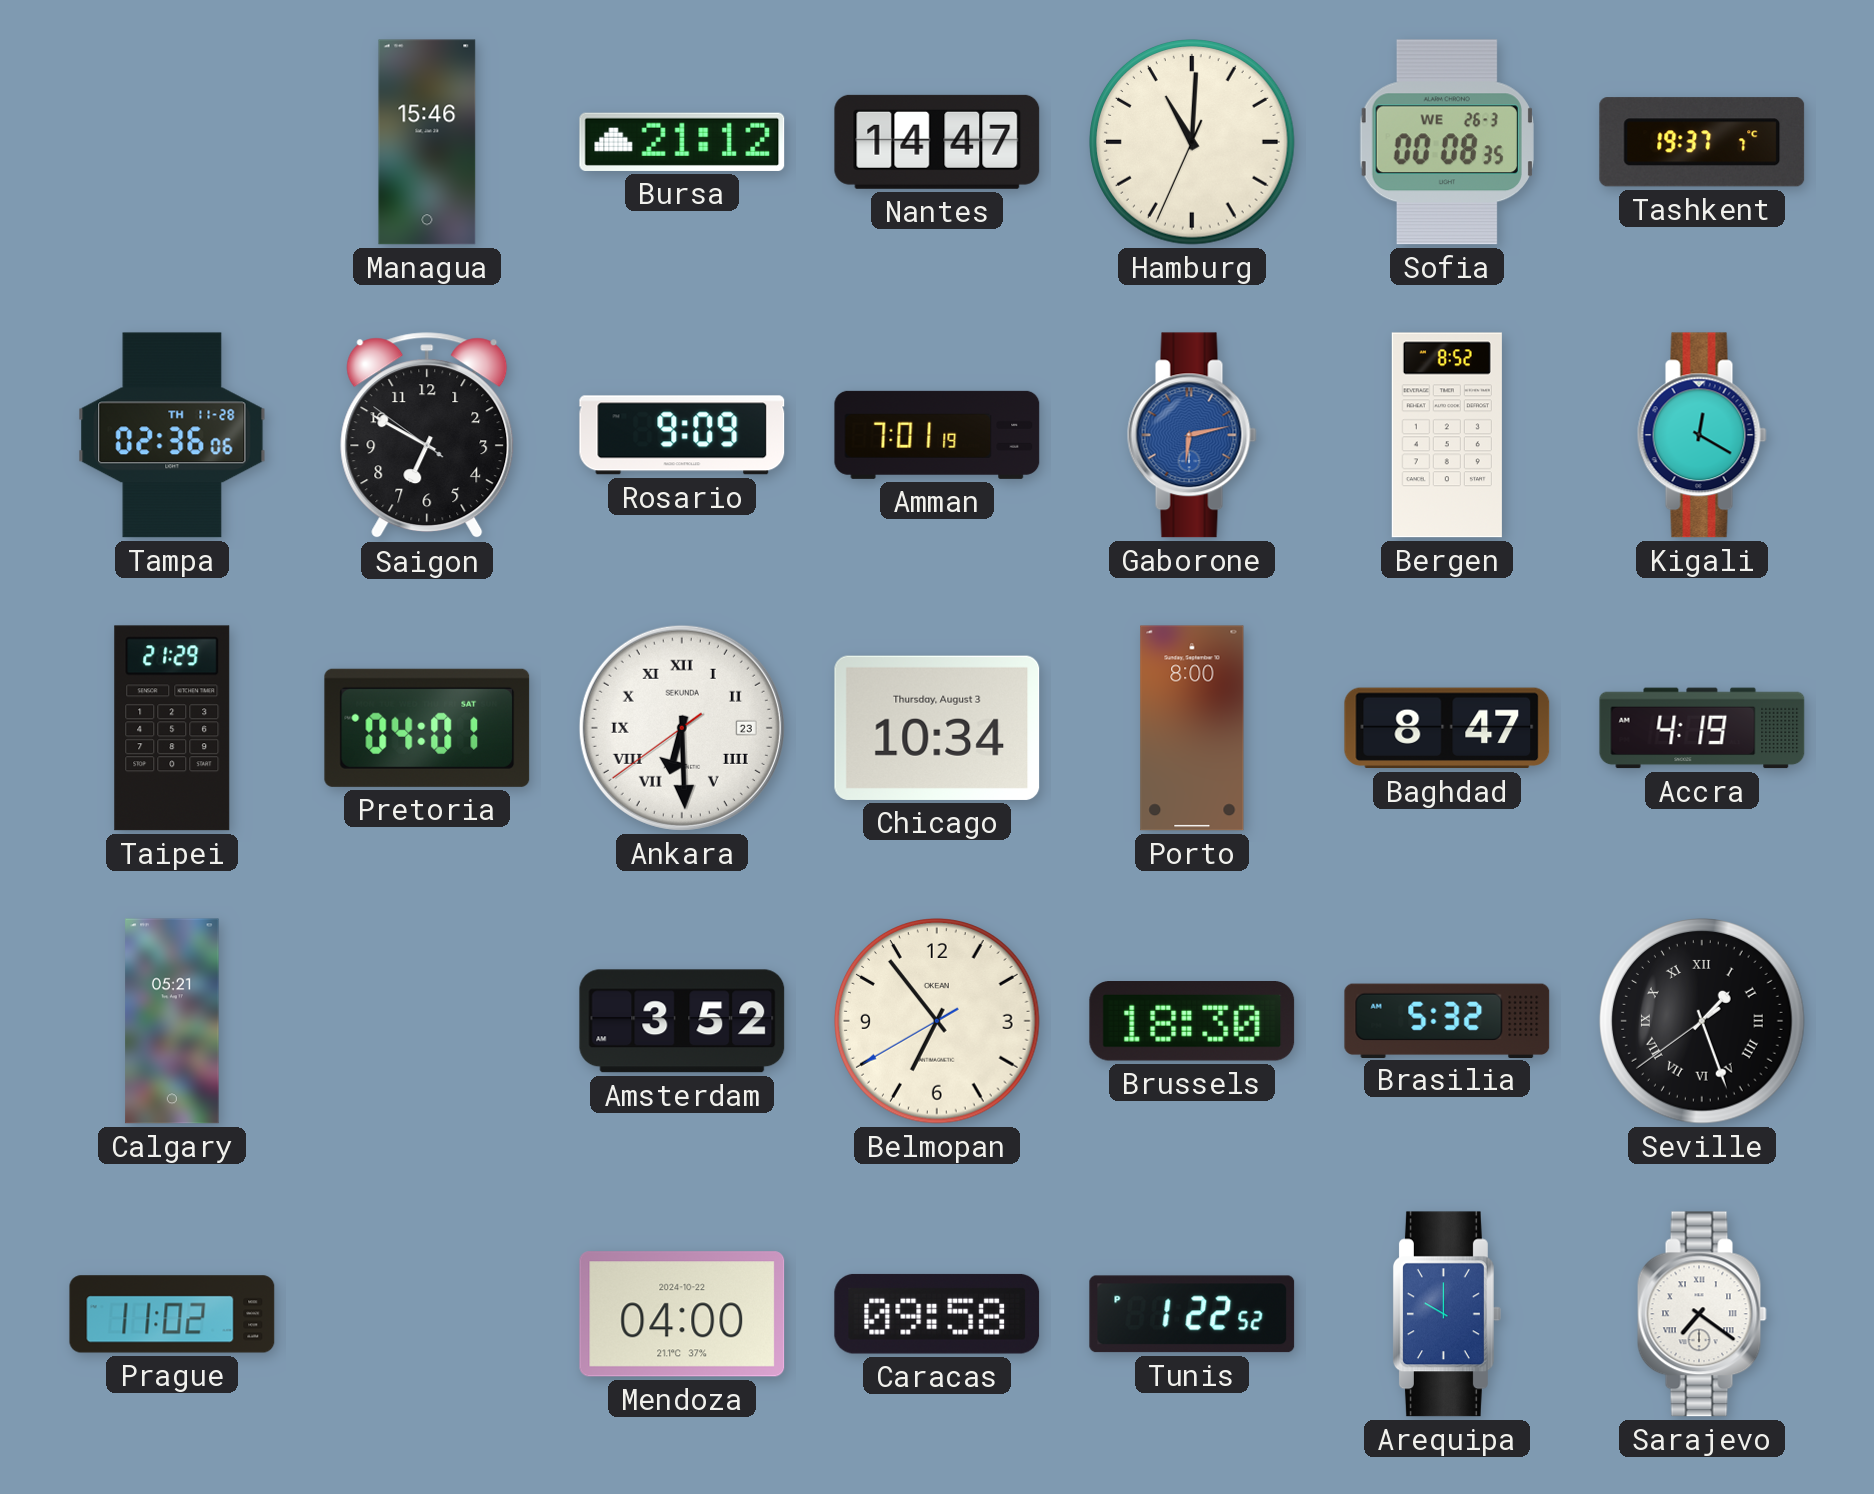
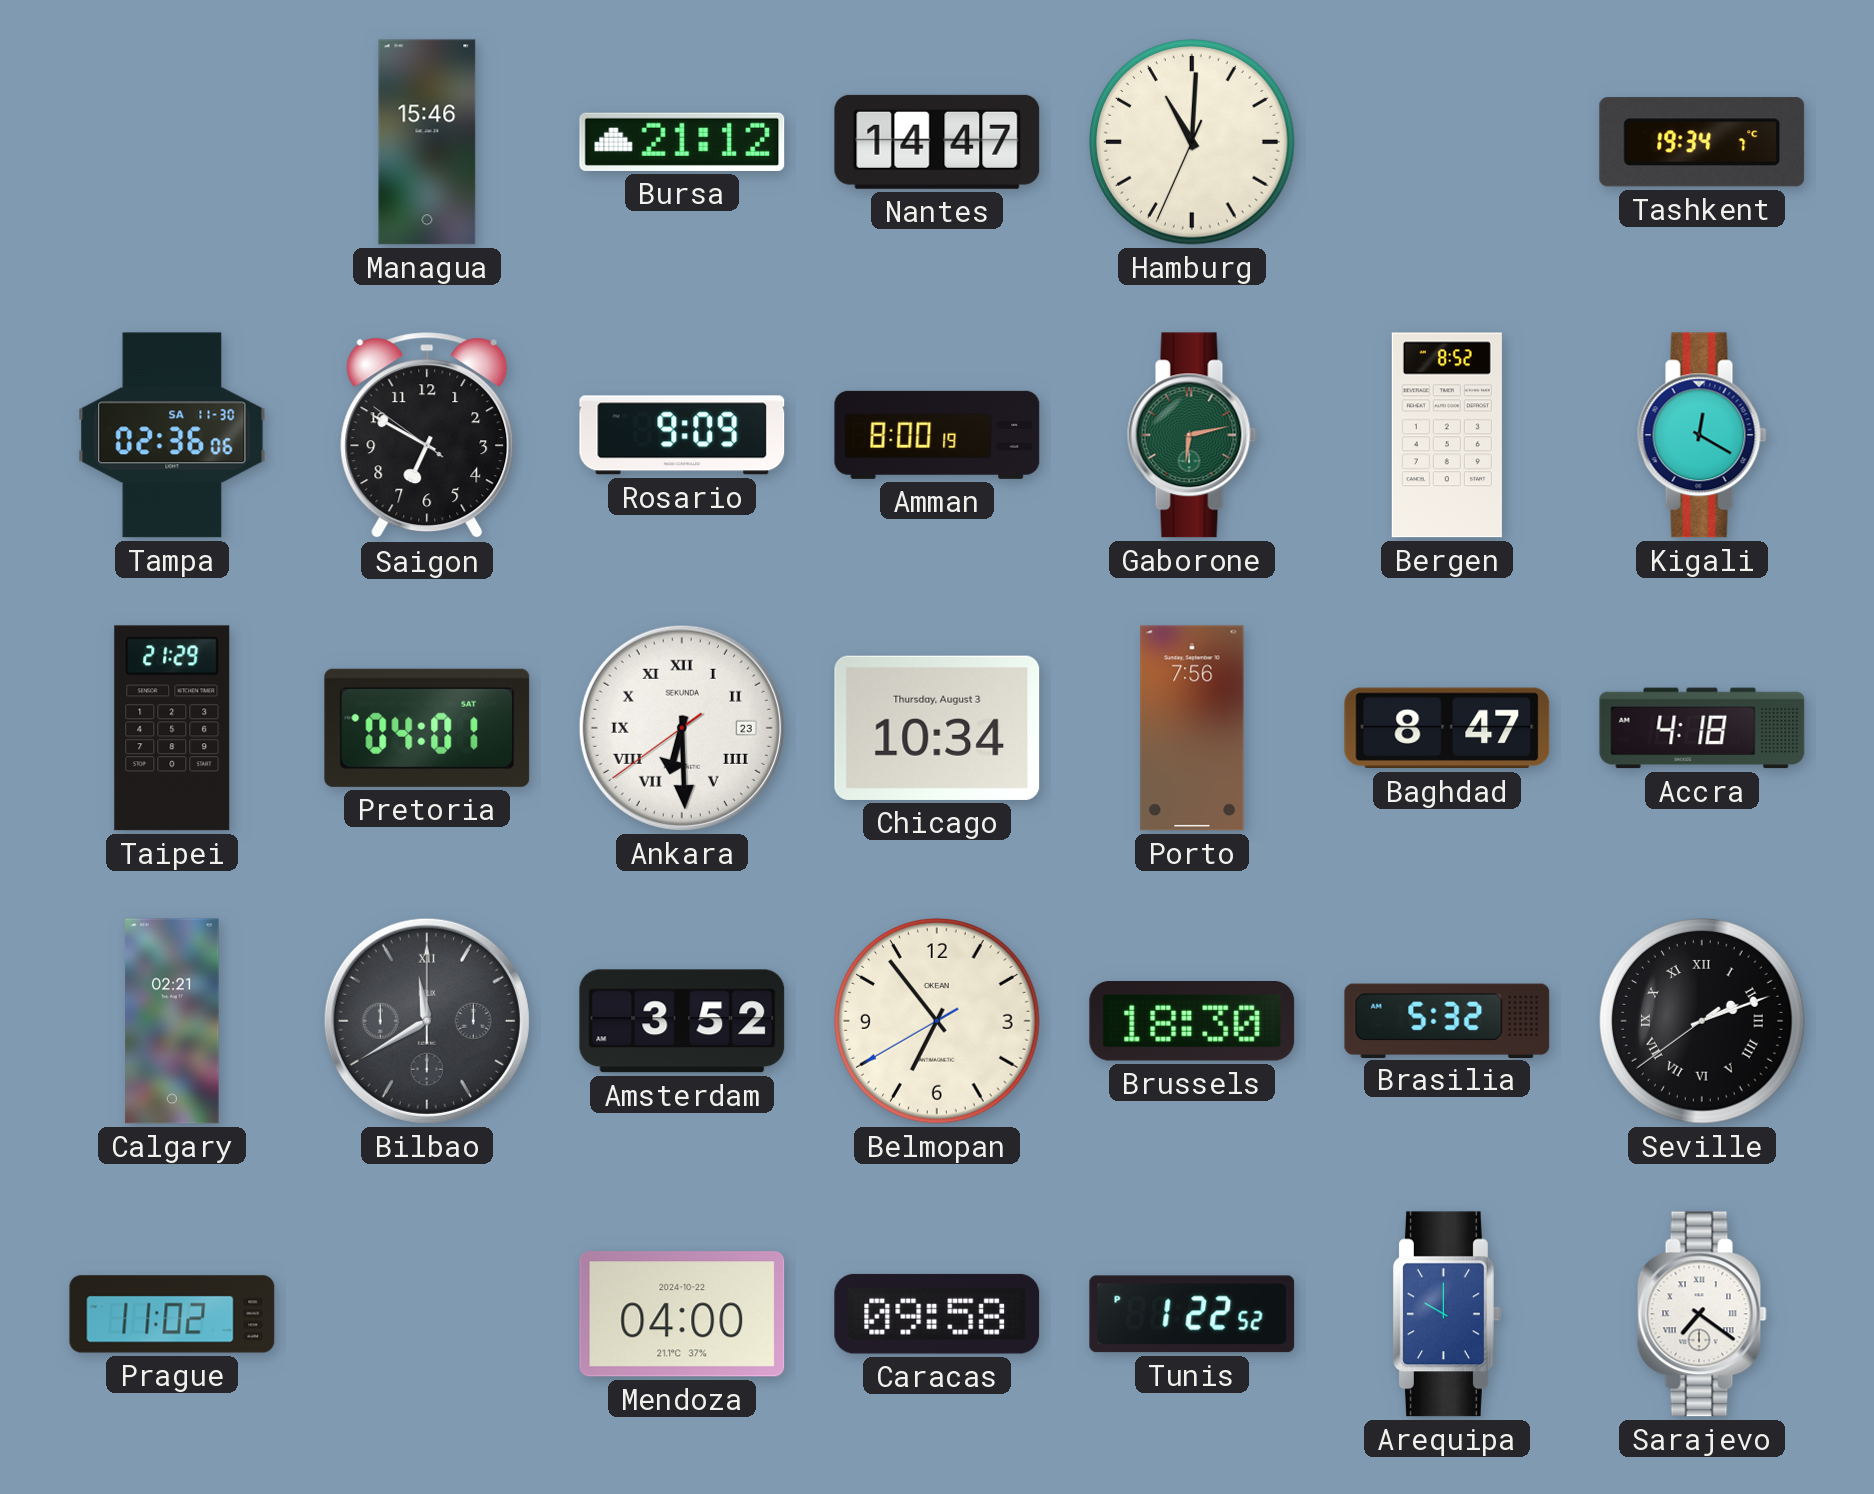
Sofia: 00:08 -> none (1447, 142)
Tashkent: 19:37 -> 19:34 (1702, 142)
Tampa date: TH 11-28 -> SA 11-30 (172, 435)
Amman: 7:01 -> 8:00 (937, 435)
Gaborone dial: blue -> green (1192, 435)
Porto: 8:00 -> 7:56 (1192, 728)
Accra: 4:19 -> 4:18 (1702, 728)
Calgary: 05:21 -> 02:21 (172, 1021)
Bilbao: none -> 11:40 (427, 1021)
Seville: 1:26 -> 2:11 (1702, 1021)
